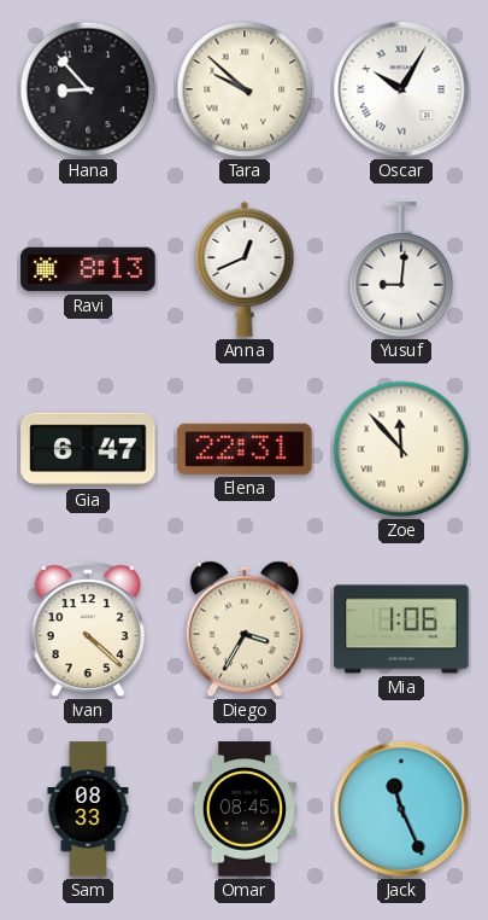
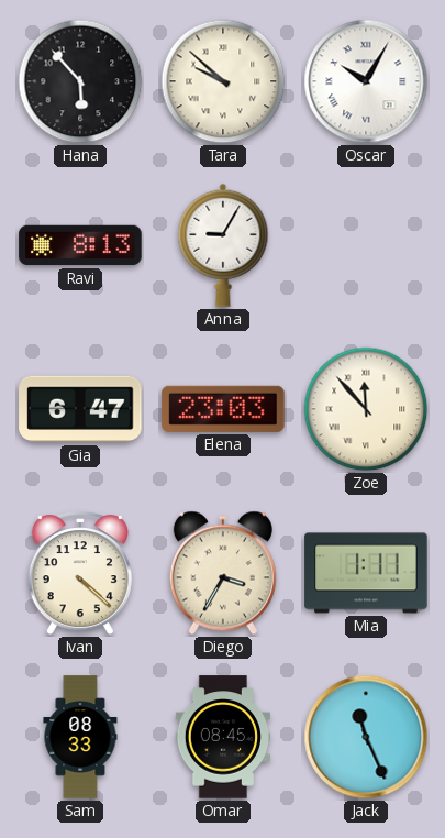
Hana: 8:53 -> 5:53 (80, 81)
Anna: 12:41 -> 9:05 (223, 245)
Yusuf: 9:01 -> none (401, 270)
Elena: 22:31 -> 23:03 (223, 409)
Mia: 1:06 -> 1:11 (366, 573)
